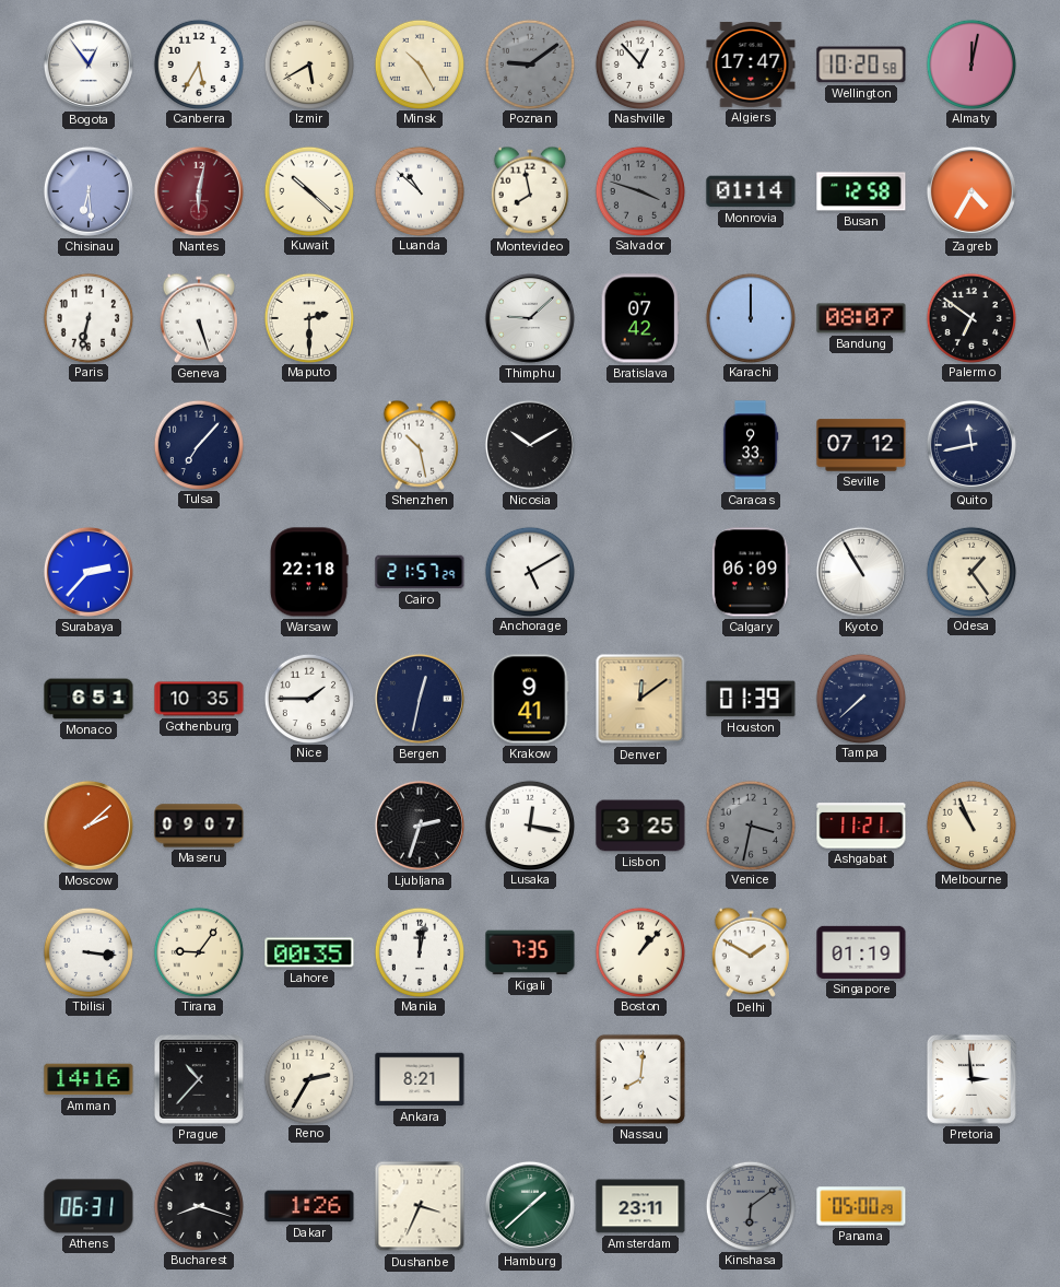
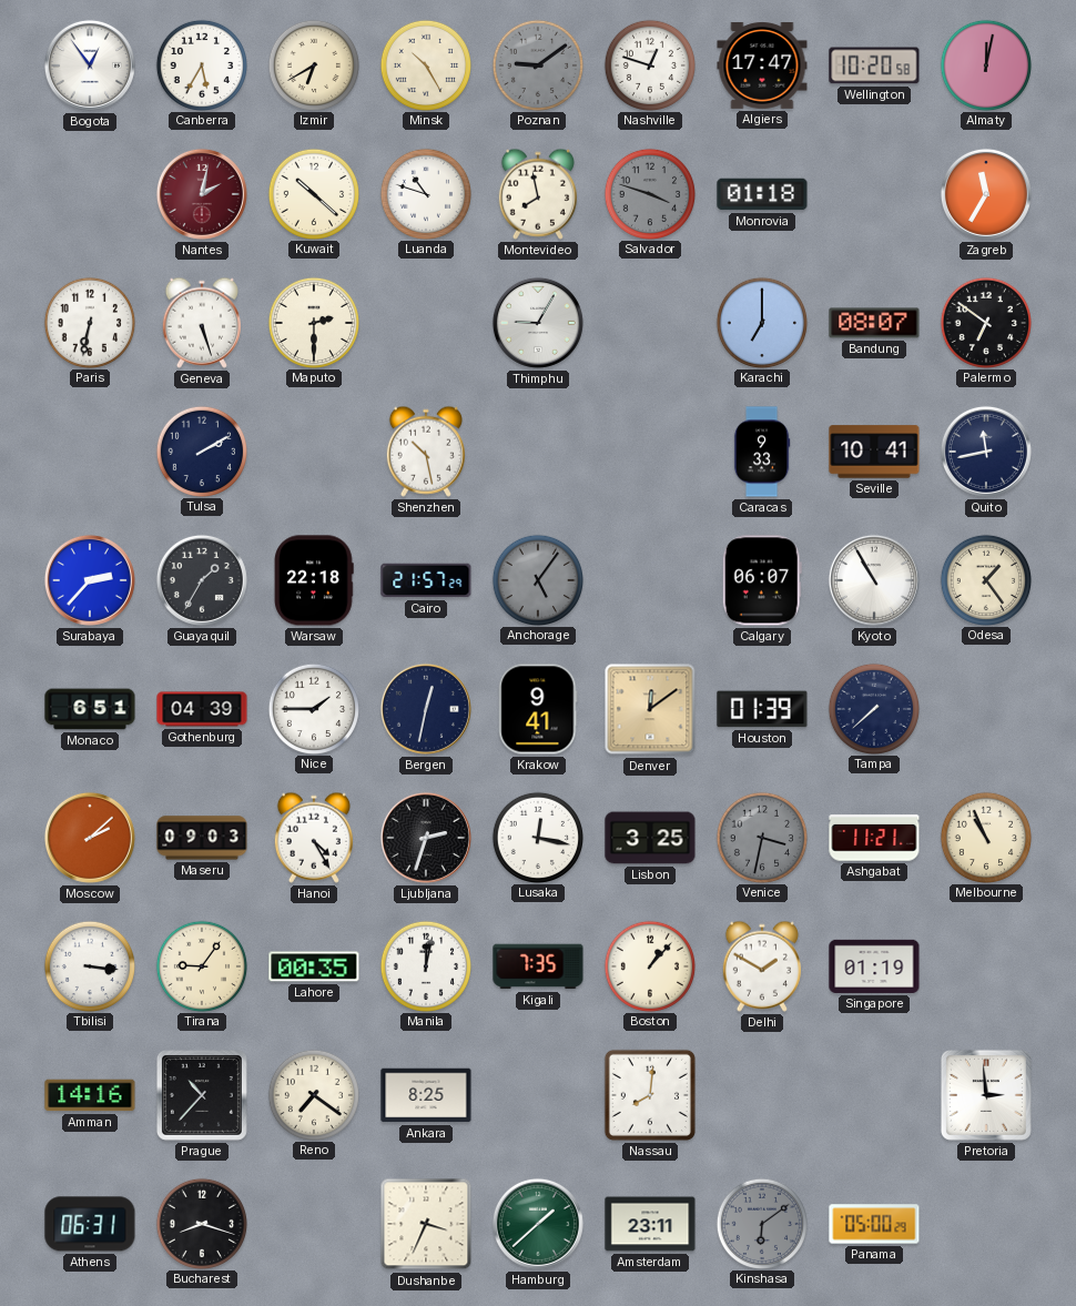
Izmir: 5:40 -> 6:40 (313, 64)
Nashville: 12:53 -> 12:48 (649, 64)
Chisinau: 6:29 -> none (89, 191)
Nantes: 6:02 -> 2:02 (202, 194)
Luanda: 10:52 -> 10:48 (425, 193)
Monrovia: 01:14 -> 01:18 (762, 194)
Busan: 12:58 -> none (861, 191)
Zagreb: 4:35 -> 11:35 (986, 194)
Thimphu: 9:08 -> 9:05 (538, 323)
Bratislava: 07:42 -> none (640, 318)
Karachi: 12:00 -> 7:00 (761, 322)
Tulsa: 7:07 -> 2:10 (201, 450)
Nicosia: 10:10 -> none (530, 445)
Seville: 07:12 -> 10:41 (874, 452)
Guayaquil: none -> 1:35 (202, 580)
Anchorage: 5:10 -> 5:06 (537, 579)
Anchorage dial: white -> grey (537, 579)
Calgary: 06:09 -> 06:07 (762, 580)
Gothenburg: 10:35 -> 04:39 (202, 709)
Maseru: 09:07 -> 09:03 (202, 838)
Hanoi: none -> 4:25 (314, 838)
Reno: 2:35 -> 7:21 (313, 1094)
Ankara: 8:21 -> 8:25 (426, 1095)
Dakar: 1:26 -> none (309, 1206)
